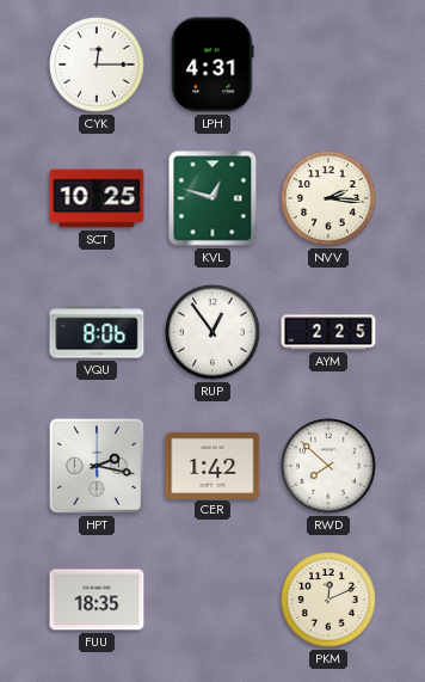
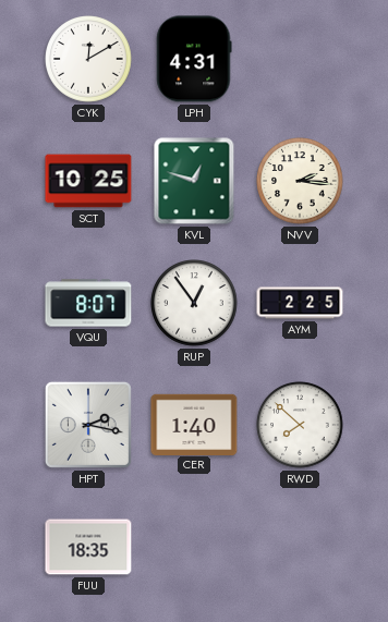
CYK: 12:15 -> 12:10 (88, 59)
VQU: 8:06 -> 8:07 (88, 303)
CER: 1:42 -> 1:40 (194, 424)
PKM: 12:11 -> none (328, 600)
